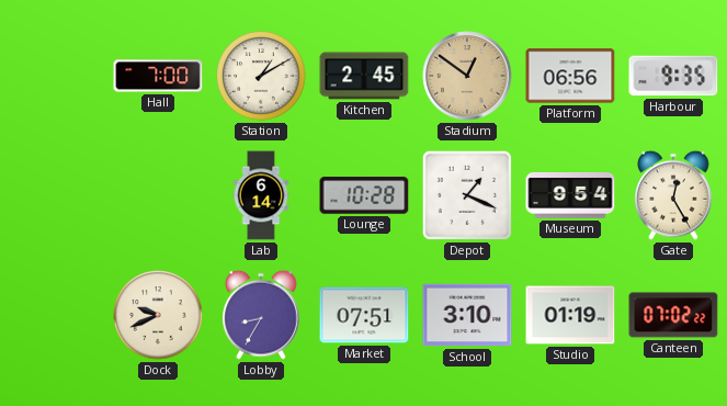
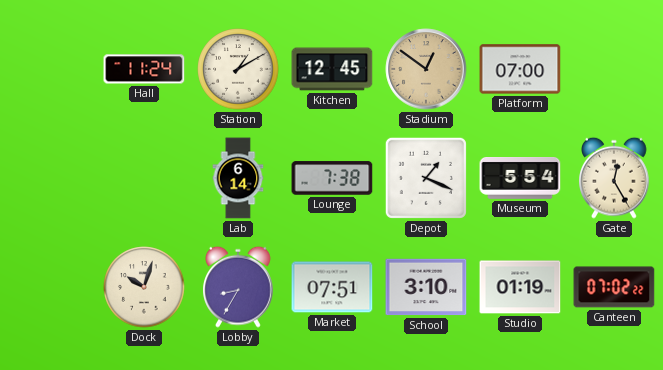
Hall: 7:00 -> 11:24 (144, 69)
Kitchen: 2:45 -> 12:45 (332, 69)
Platform: 06:56 -> 07:00 (520, 69)
Harbour: 9:35 -> none (673, 76)
Lounge: 10:28 -> 7:38 (332, 178)
Museum: 9:54 -> 5:54 (520, 179)
Dock: 9:41 -> 10:03 (144, 287)
